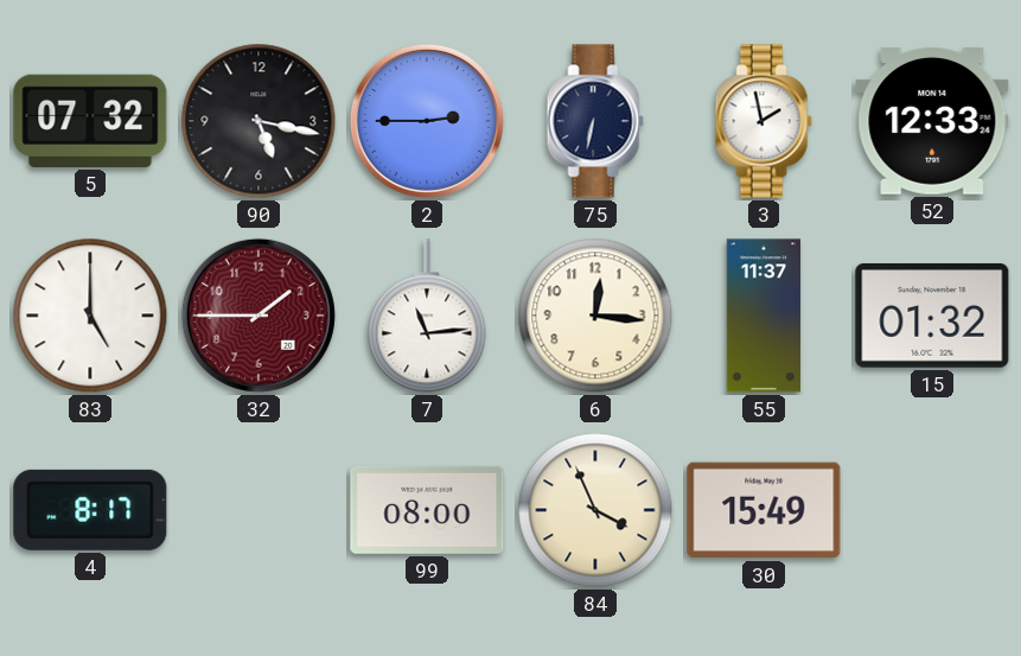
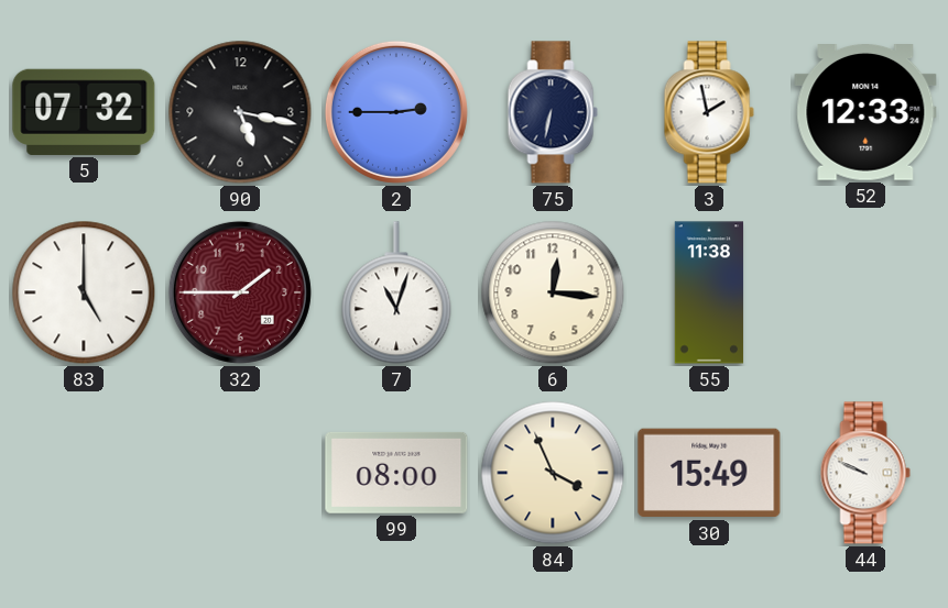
7: 11:14 -> 11:03 (396, 292)
55: 11:37 -> 11:38 (709, 292)
15: 01:32 -> none (932, 316)
4: 8:17 -> none (90, 510)
44: none -> 9:49 (865, 473)
